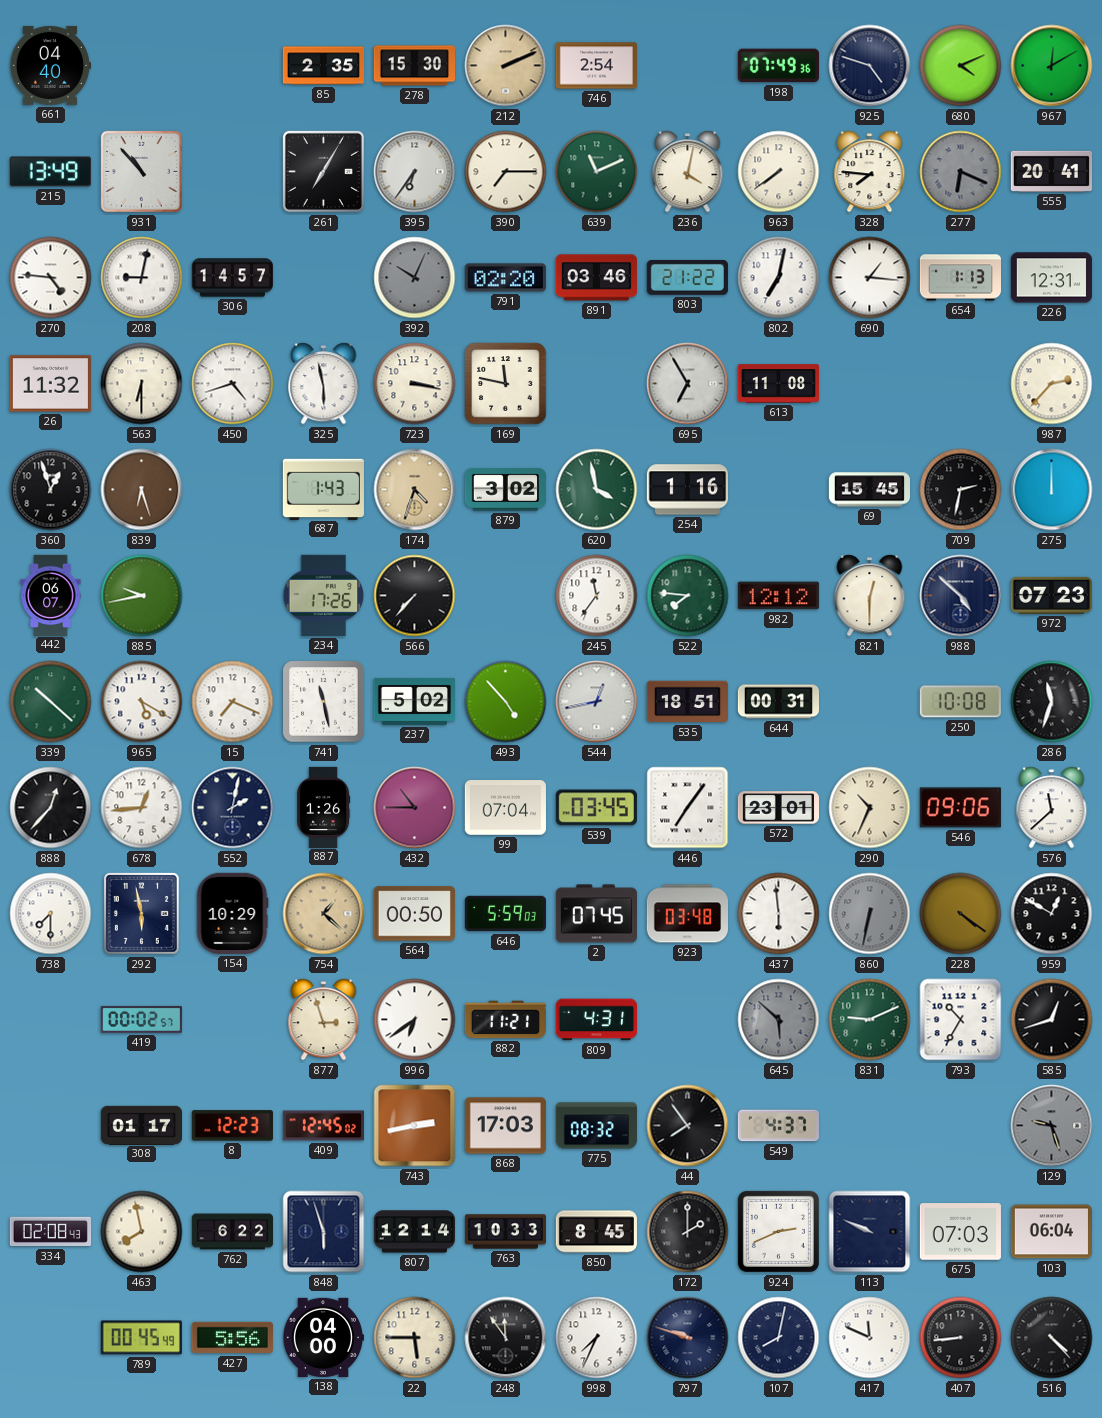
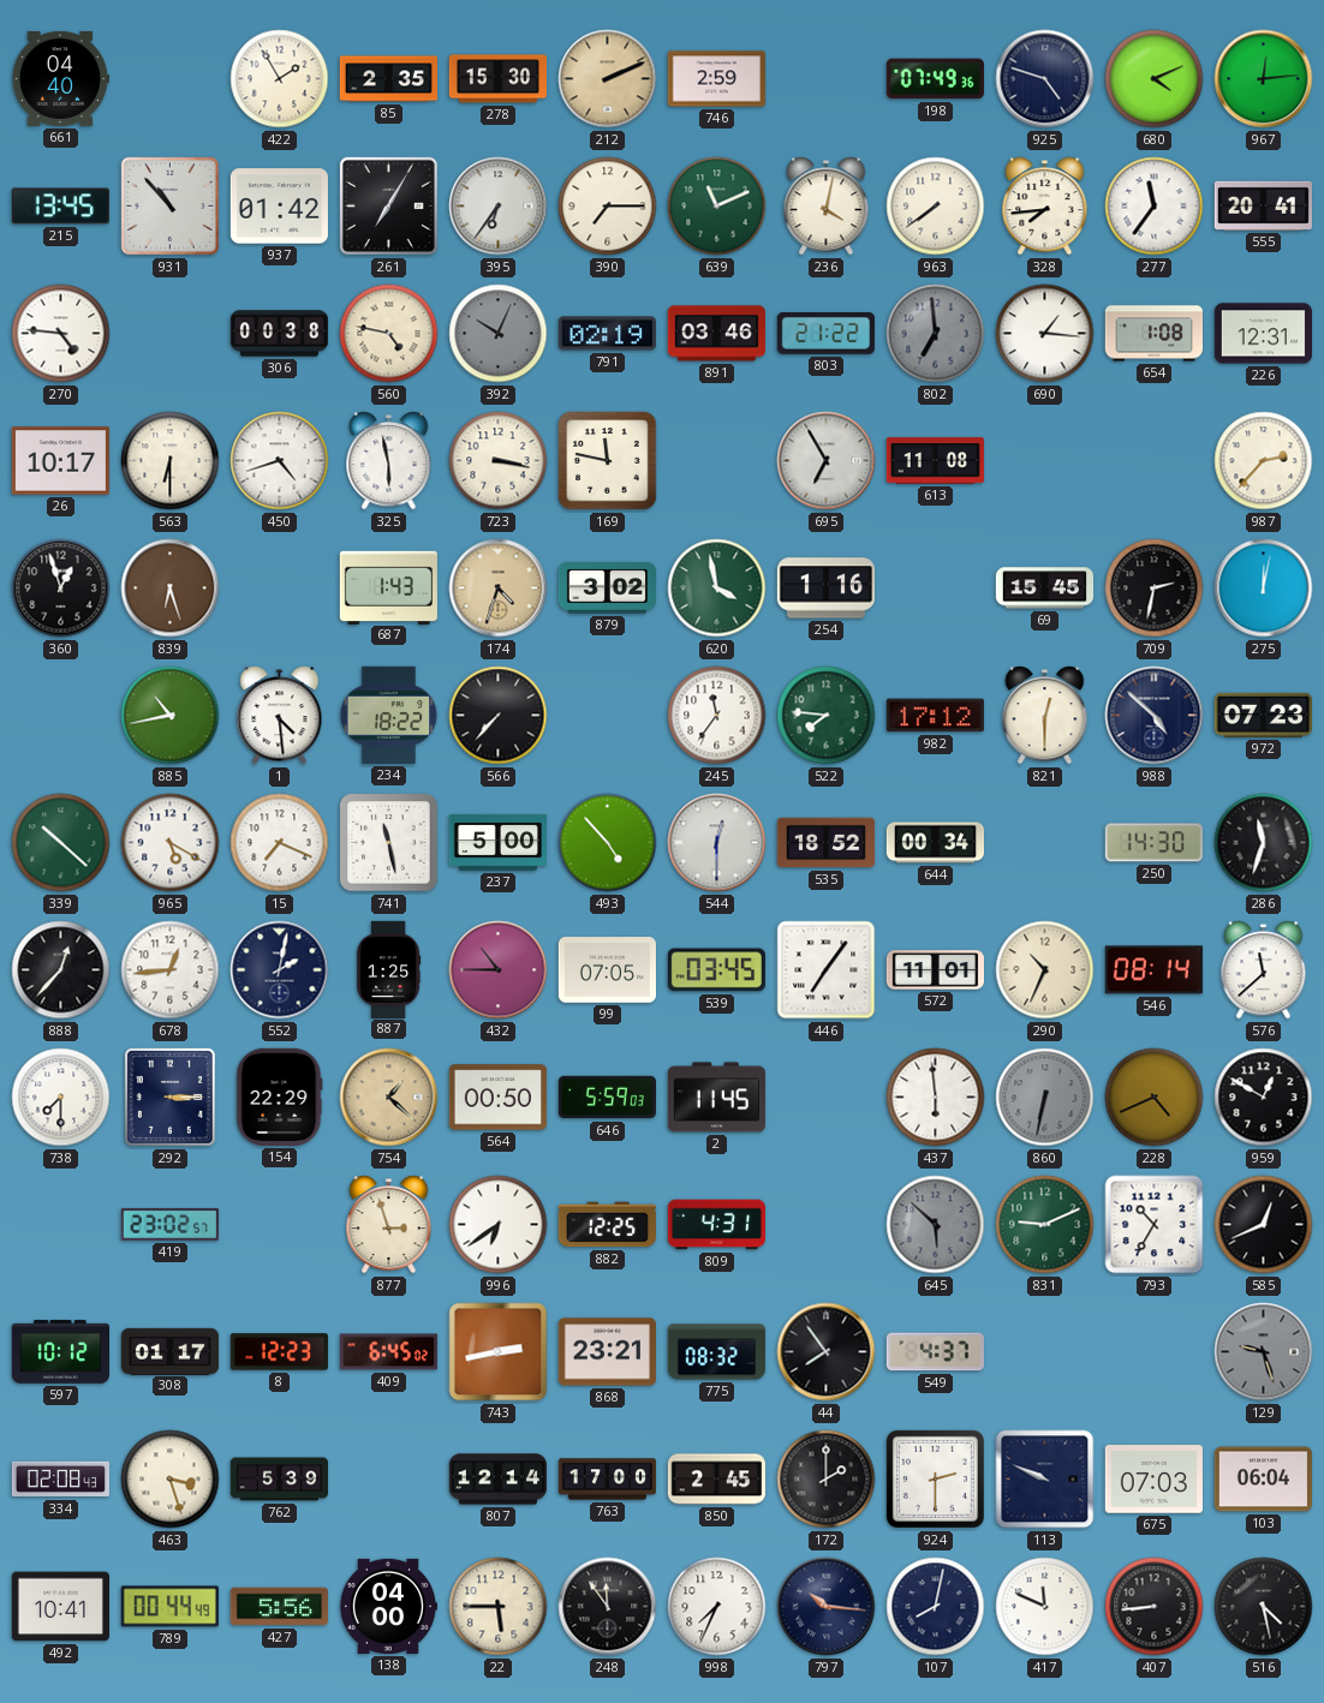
422: none -> 1:55 (280, 79)
746: 2:54 -> 2:59 (716, 79)
967: 12:10 -> 12:14 (1264, 79)
215: 13:49 -> 13:45 (60, 207)
937: none -> 01:42 (279, 207)
328: 7:46 -> 7:44 (1045, 207)
277: 6:19 -> 11:36 (1155, 207)
277 dial: grey -> white (1155, 207)
208: 9:02 -> none (142, 278)
306: 14:57 -> 00:38 (279, 334)
560: none -> 4:47 (389, 334)
791: 02:20 -> 02:19 (607, 334)
802: 7:02 -> 6:59 (936, 334)
802 dial: white -> grey (936, 334)
654: 1:13 -> 1:08 (1153, 334)
26: 11:32 -> 10:17 (60, 461)
275: 12:00 -> 12:02 (1264, 588)
442: 06:07 -> none (51, 595)
885: 9:43 -> 10:43 (171, 716)
1: none -> 4:29 (280, 716)
234: 17:26 -> 18:22 (389, 715)
982: 12:12 -> 17:12 (935, 716)
237: 5:02 -> 5:00 (497, 842)
544: 12:43 -> 12:30 (717, 843)
535: 18:51 -> 18:52 (825, 843)
644: 00:31 -> 00:34 (935, 843)
250: 10:08 -> 14:30 (1153, 843)
887: 1:26 -> 1:25 (389, 969)
99: 07:04 -> 07:05 (607, 970)
572: 23:01 -> 11:01 (935, 970)
546: 09:06 -> 08:14 (1153, 970)
292: 5:58 -> 3:15 (169, 1097)
154: 10:29 -> 22:29 (280, 1097)
2: 07:45 -> 11:45 (716, 1098)
923: 03:48 -> none (687, 914)
228: 4:21 -> 4:41 (1155, 1098)
419: 00:02 -> 23:02 (169, 1224)
882: 11:21 -> 12:25 (607, 1225)
585: 12:42 -> 12:41 (1264, 1225)
597: none -> 10:12 (60, 1351)
409: 12:45 -> 6:45 (388, 1352)
868: 17:03 -> 23:21 (607, 1352)
463: 7:58 -> 3:27 (171, 1480)
762: 6:22 -> 5:39 (279, 1480)
848: 5:57 -> none (324, 1232)
763: 10:33 -> 17:00 (607, 1480)
850: 8:45 -> 2:45 (716, 1480)
924: 2:41 -> 2:30 (935, 1478)
492: none -> 10:41 (60, 1607)
789: 00:45 -> 00:44 (169, 1607)
797: 9:48 -> 10:16 (827, 1607)
516: 4:23 -> 4:28 (1264, 1607)
